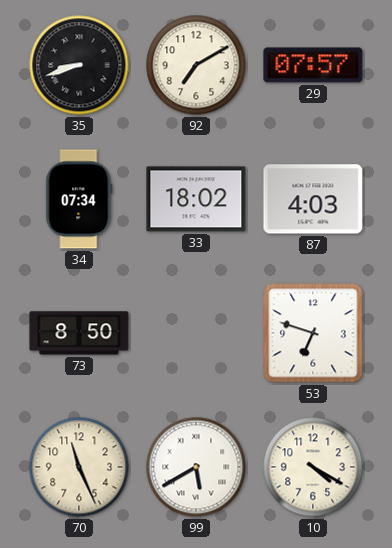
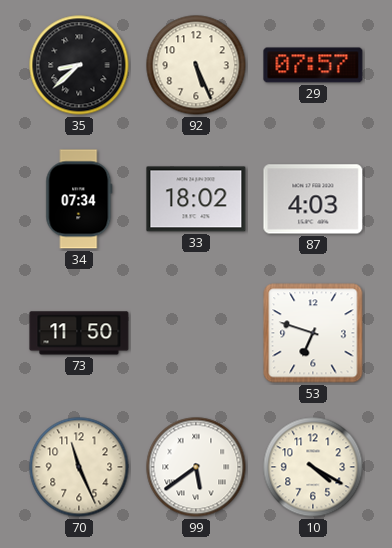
35: 8:42 -> 8:38 (79, 65)
92: 7:10 -> 5:26 (196, 65)
73: 8:50 -> 11:50 (79, 333)
99: 5:40 -> 5:39 (196, 467)
